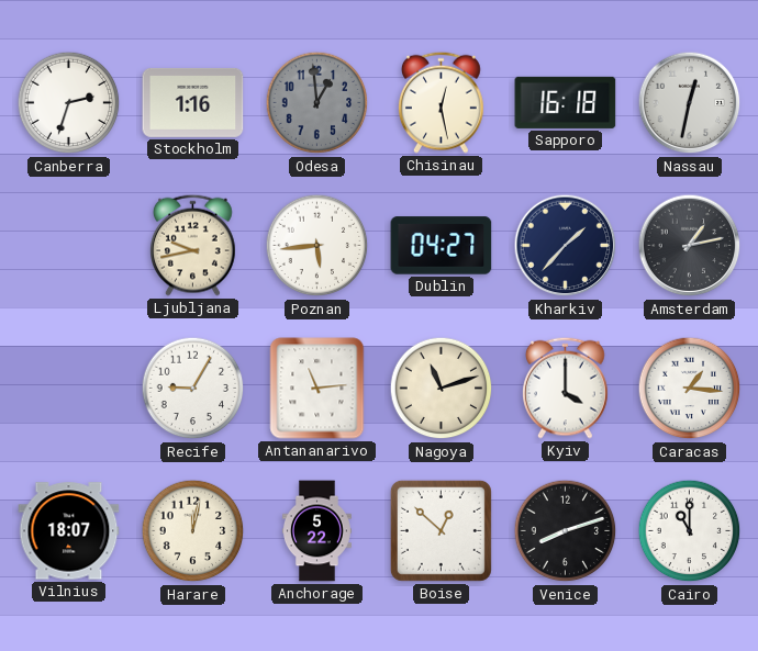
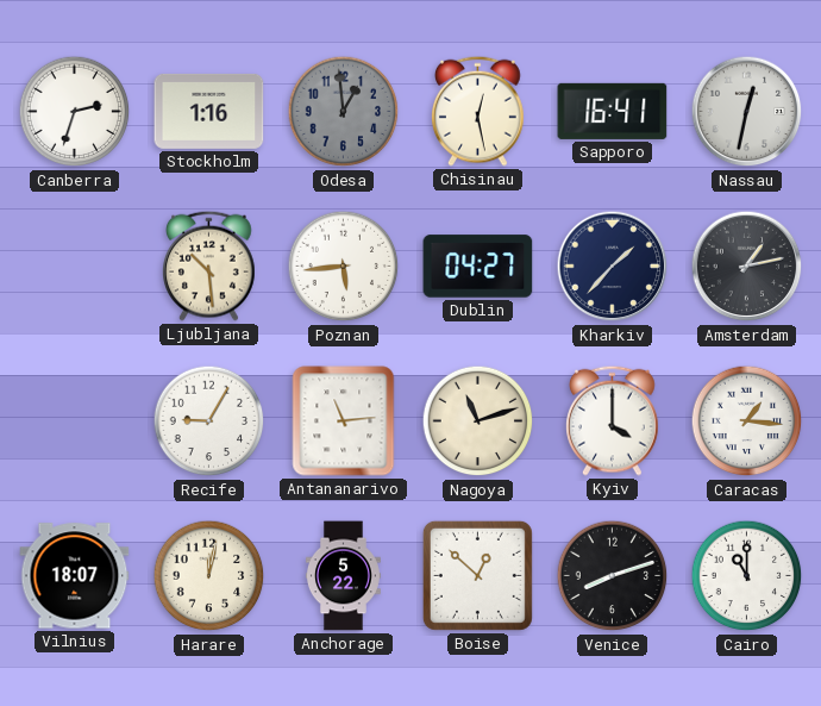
Sapporo: 16:18 -> 16:41 (613, 111)
Ljubljana: 9:43 -> 10:29 (209, 265)
